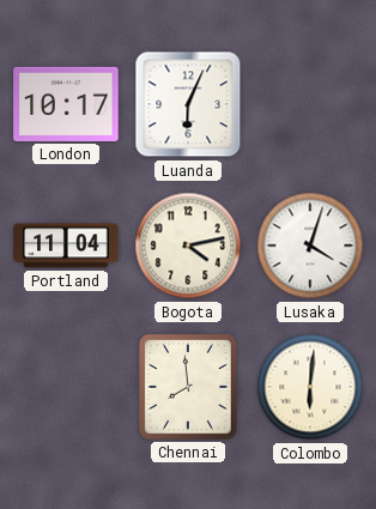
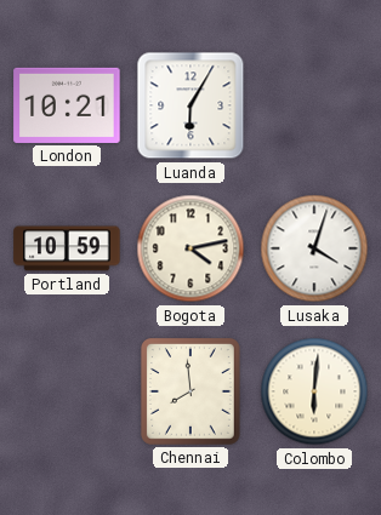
London: 10:17 -> 10:21 (67, 105)
Luanda: 6:04 -> 6:05 (190, 105)
Portland: 11:04 -> 10:59 (67, 248)
